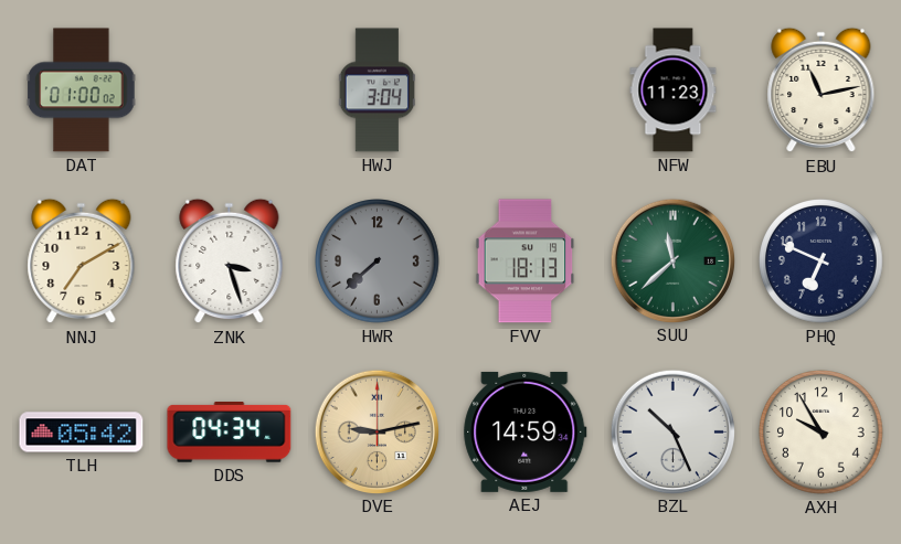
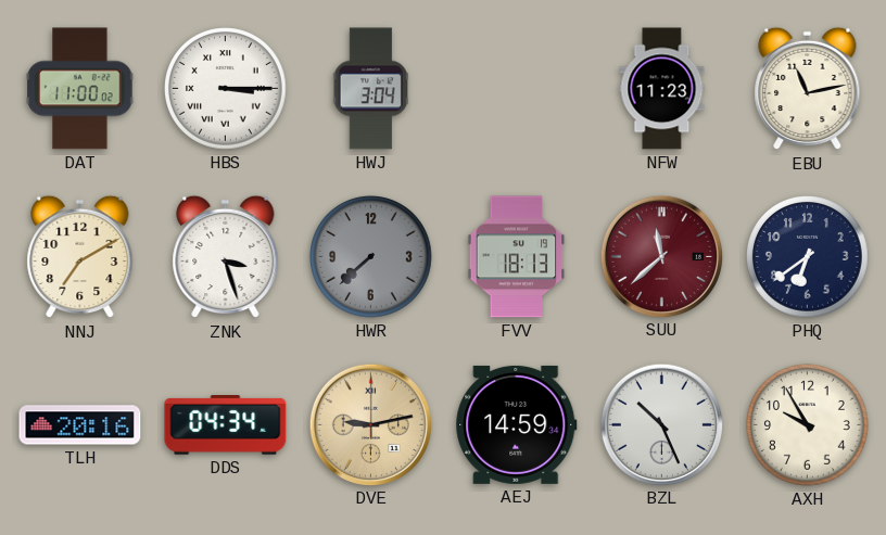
DAT: 01:00 -> 11:00 (80, 89)
HBS: none -> 3:15 (226, 89)
SUU dial: green -> burgundy (661, 256)
PHQ: 6:49 -> 6:39 (808, 257)
TLH: 05:42 -> 20:16 (80, 425)
